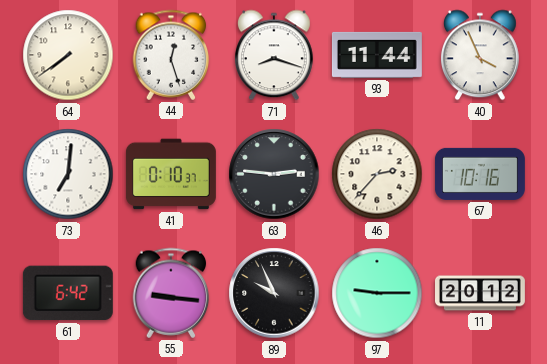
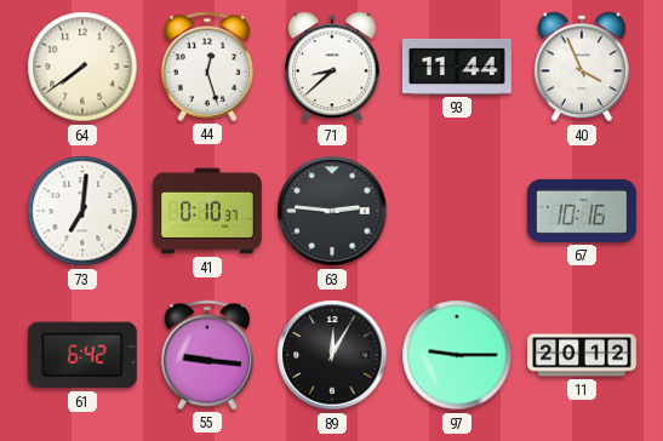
71: 8:18 -> 8:38 (332, 67)
46: 2:37 -> none (377, 174)
89: 9:56 -> 12:05 (332, 355)
